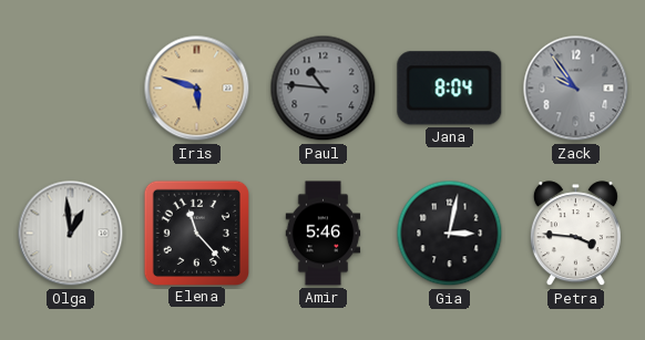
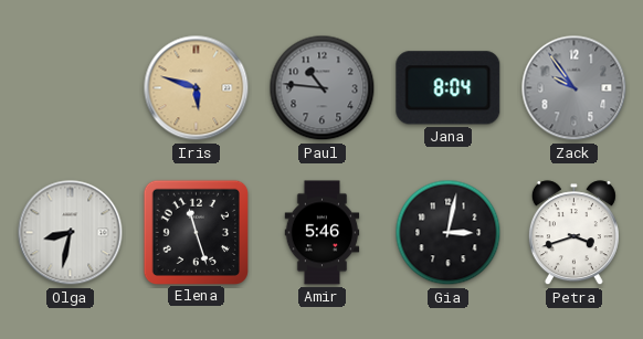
Olga: 12:59 -> 8:32 (71, 233)
Elena: 11:23 -> 11:27 (196, 232)
Petra: 3:46 -> 3:42 (573, 233)
